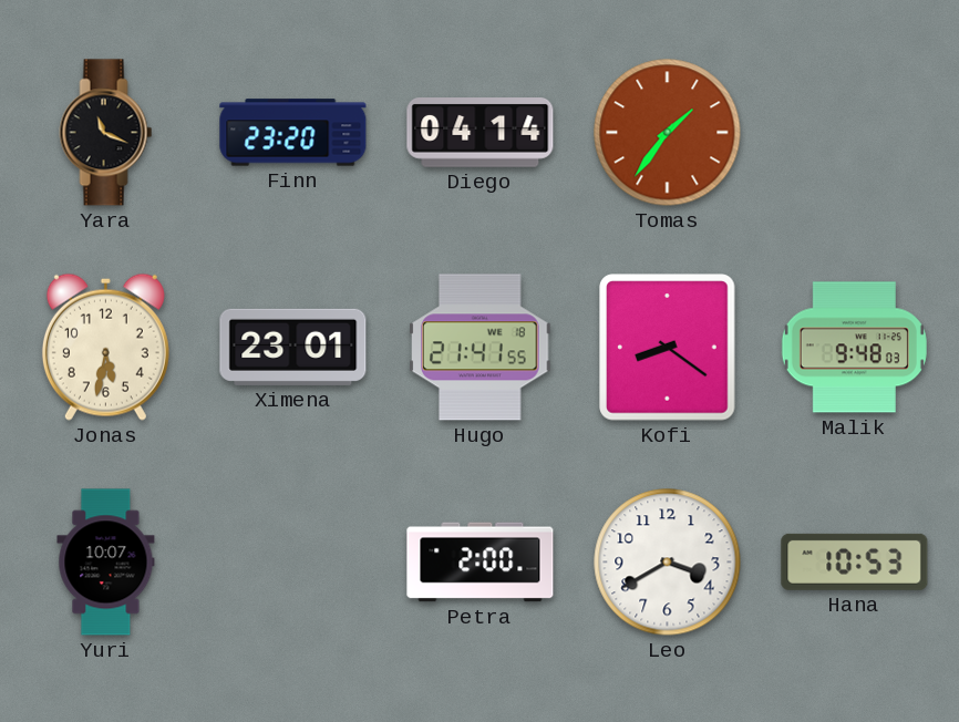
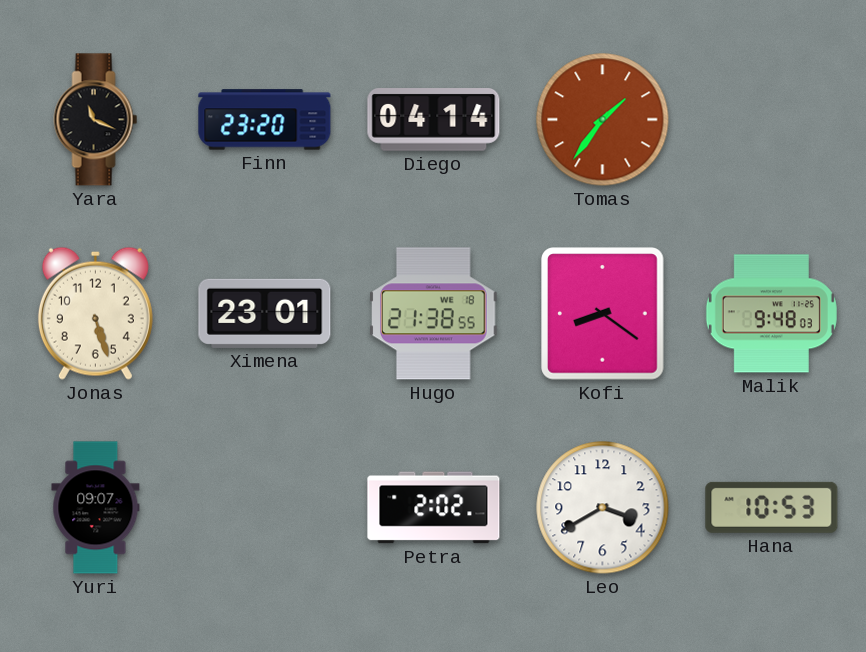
Jonas: 5:32 -> 5:27 (95, 313)
Hugo: 21:41 -> 21:38 (434, 314)
Yuri: 10:07 -> 09:07 (96, 508)
Petra: 2:00 -> 2:02 (434, 508)
